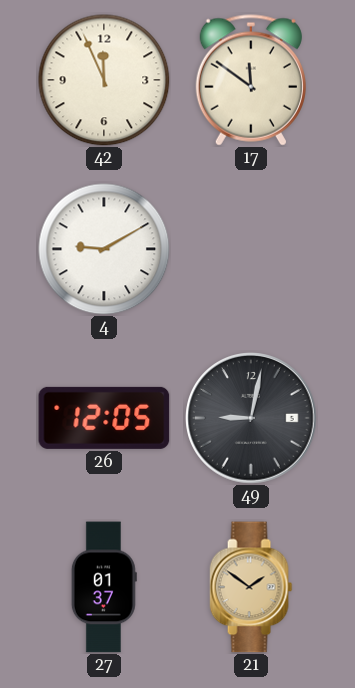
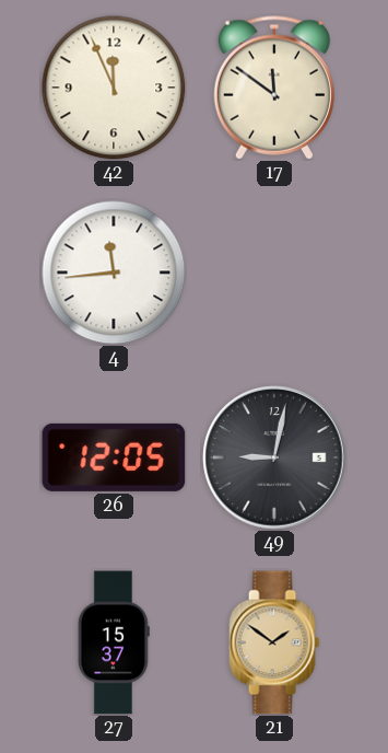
4: 9:10 -> 11:44 (114, 273)
27: 01:37 -> 15:37 (114, 642)
